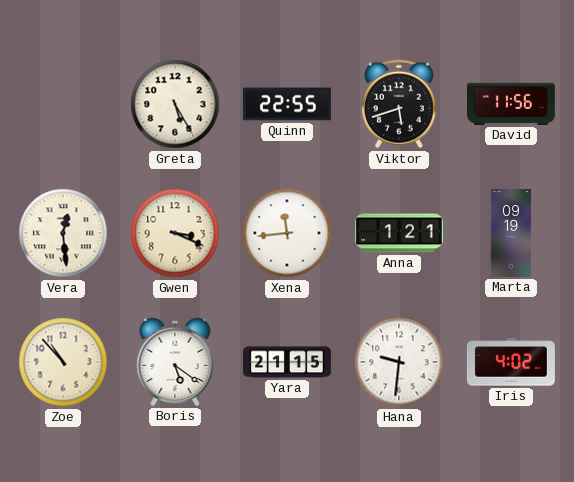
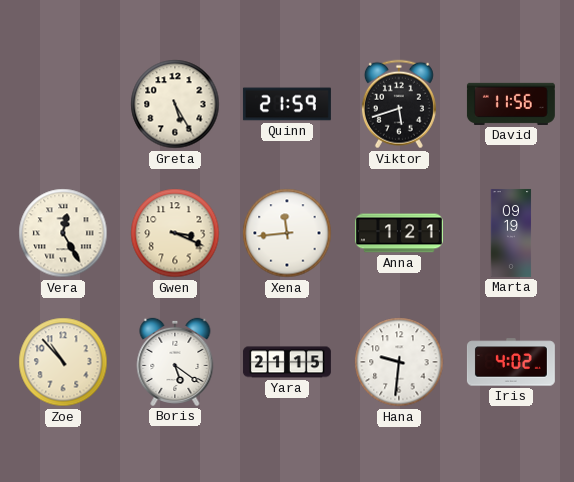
Quinn: 22:55 -> 21:59 (287, 104)
Vera: 12:29 -> 12:25 (63, 233)
